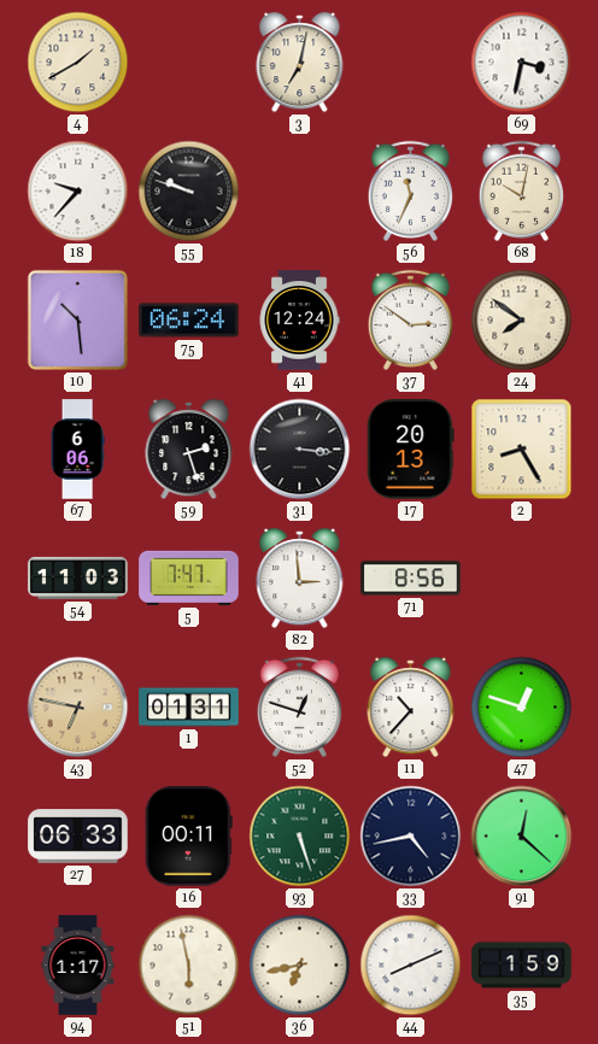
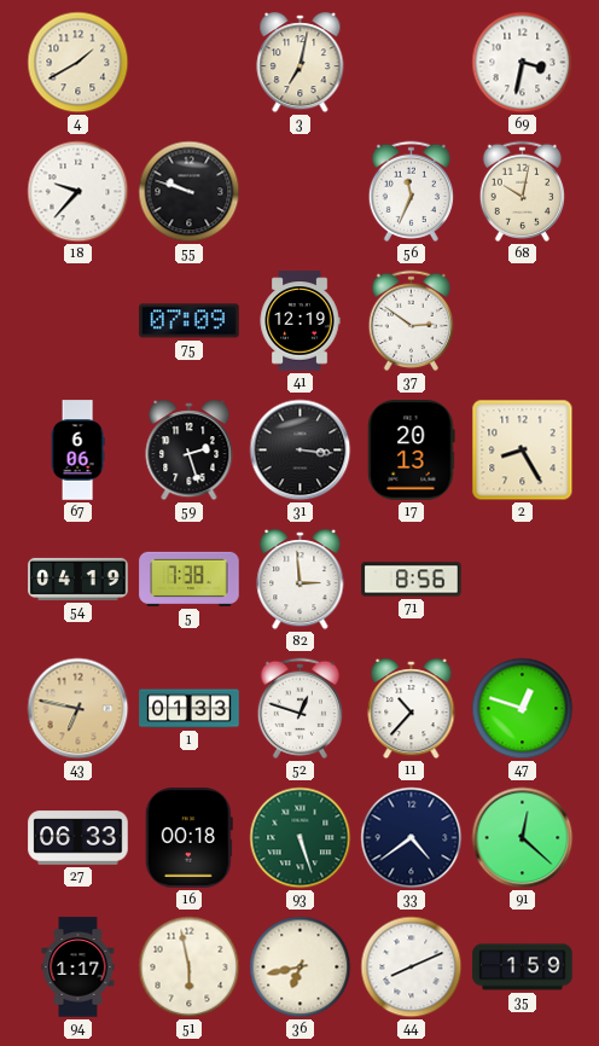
10: 10:29 -> none (77, 319)
75: 06:24 -> 07:09 (190, 321)
41: 12:24 -> 12:19 (299, 321)
24: 7:51 -> none (522, 321)
54: 11:03 -> 04:19 (78, 579)
5: 7:47 -> 7:38 (190, 579)
1: 01:31 -> 01:33 (190, 709)
16: 00:11 -> 00:18 (188, 838)
33: 4:43 -> 4:39 (412, 838)
